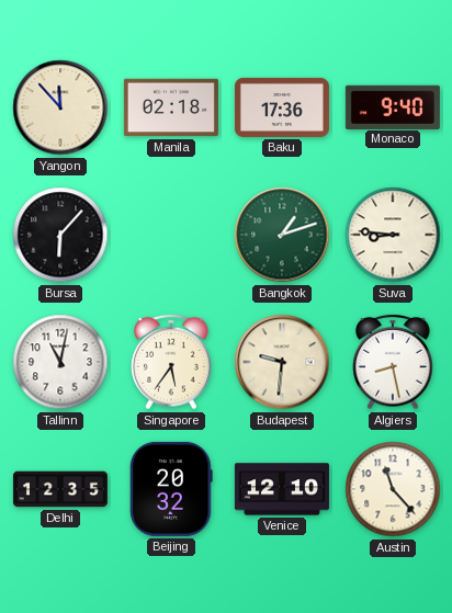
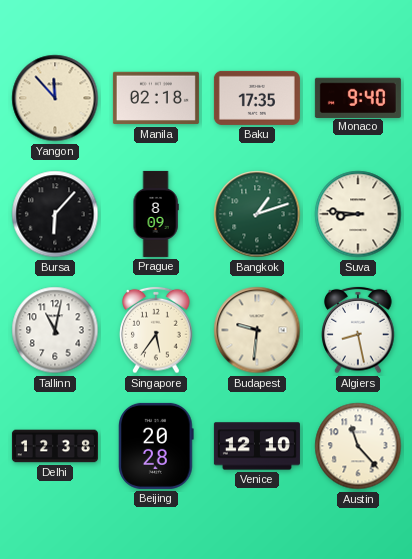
Baku: 17:36 -> 17:35 (257, 98)
Prague: none -> 8:09 (156, 214)
Delhi: 12:35 -> 12:38 (55, 446)
Beijing: 20:32 -> 20:28 (156, 446)
